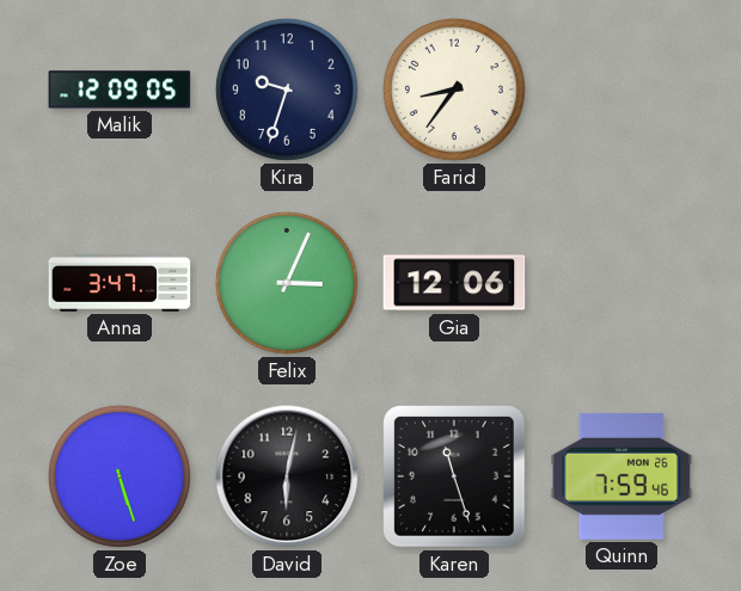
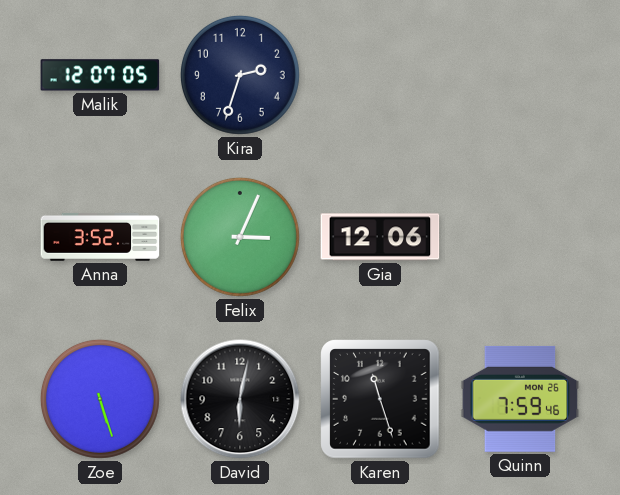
Malik: 12:09 -> 12:07 (100, 75)
Kira: 9:33 -> 2:33 (240, 75)
Farid: 8:36 -> none (454, 90)
Anna: 3:47 -> 3:52 (100, 237)
